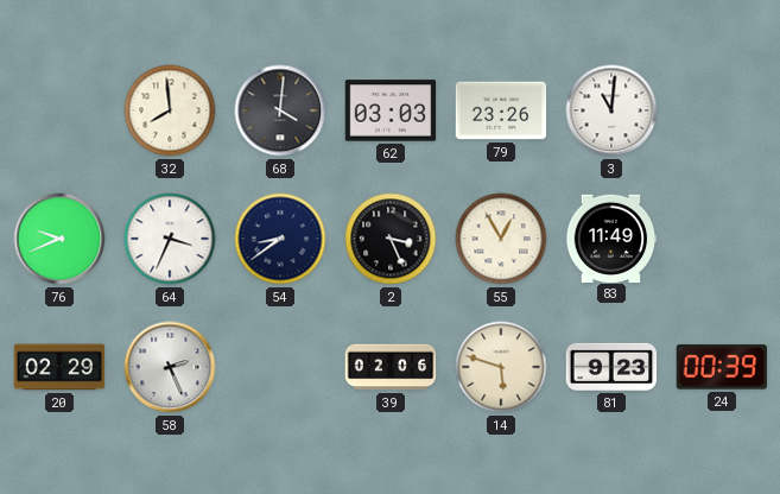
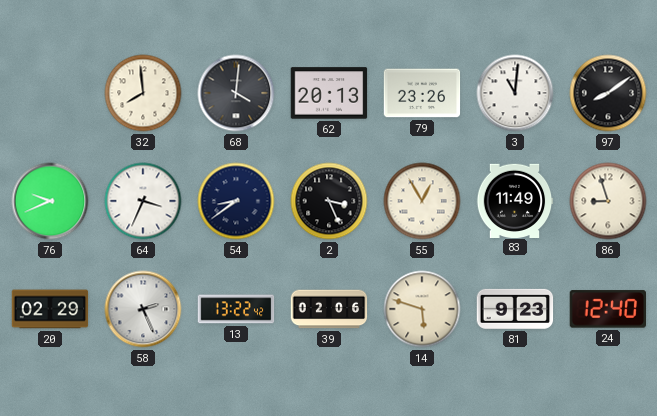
62: 03:03 -> 20:13 (329, 93)
97: none -> 8:09 (608, 93)
86: none -> 8:57 (608, 201)
13: none -> 13:22 (236, 309)
24: 00:39 -> 12:40 (607, 309)
